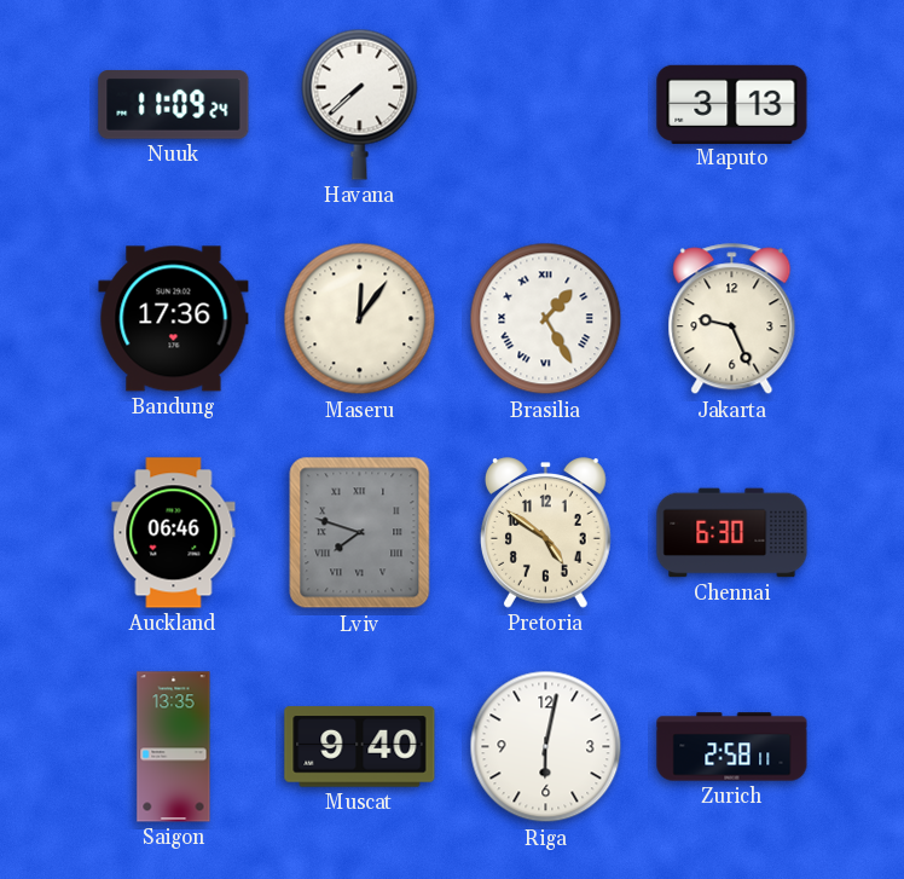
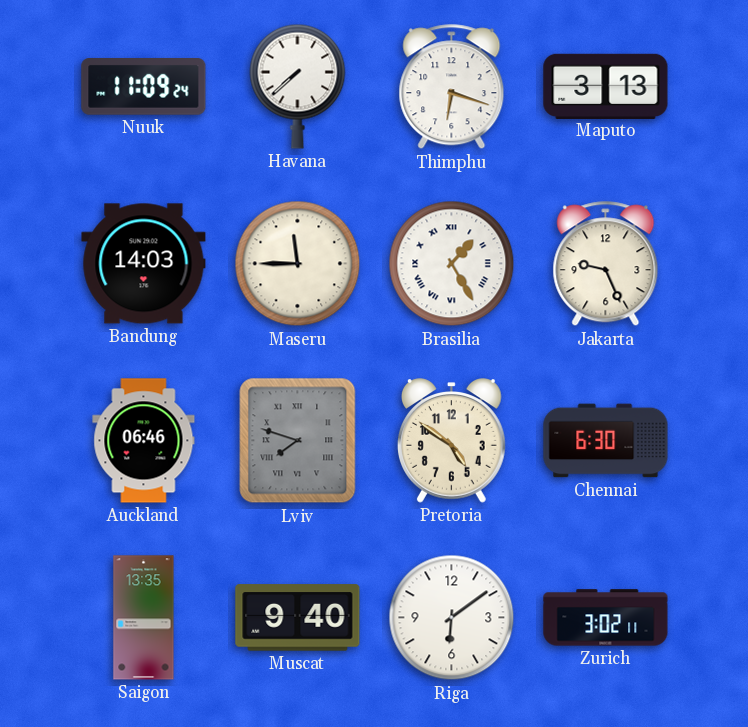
Thimphu: none -> 6:18 (452, 87)
Bandung: 17:36 -> 14:03 (144, 264)
Maseru: 12:06 -> 11:45 (298, 264)
Riga: 6:02 -> 6:09 (452, 618)
Zurich: 2:58 -> 3:02 (606, 618)
